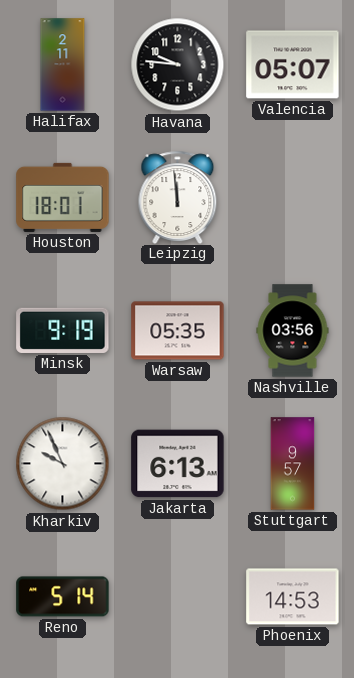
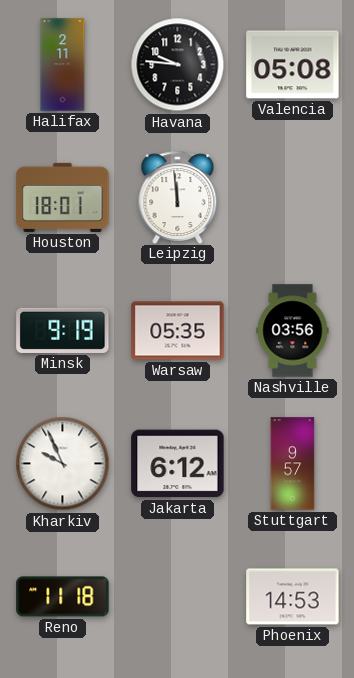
Valencia: 05:07 -> 05:08 (293, 65)
Jakarta: 6:13 -> 6:12 (178, 464)
Reno: 5:14 -> 11:18 (63, 597)
